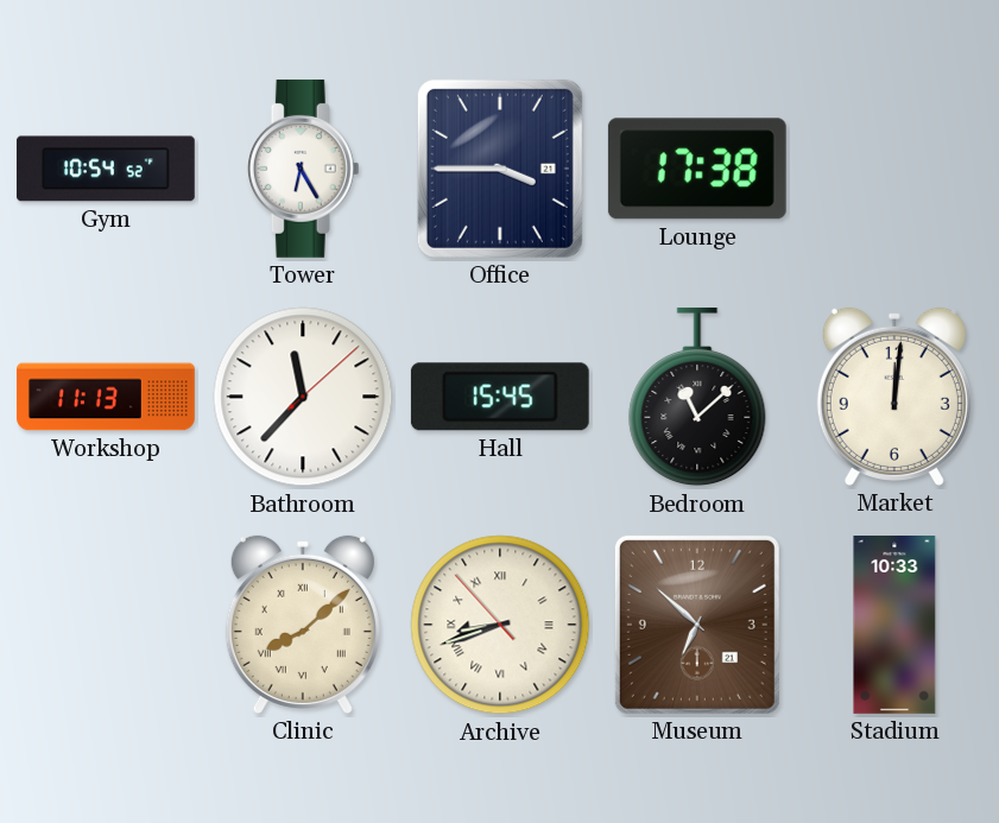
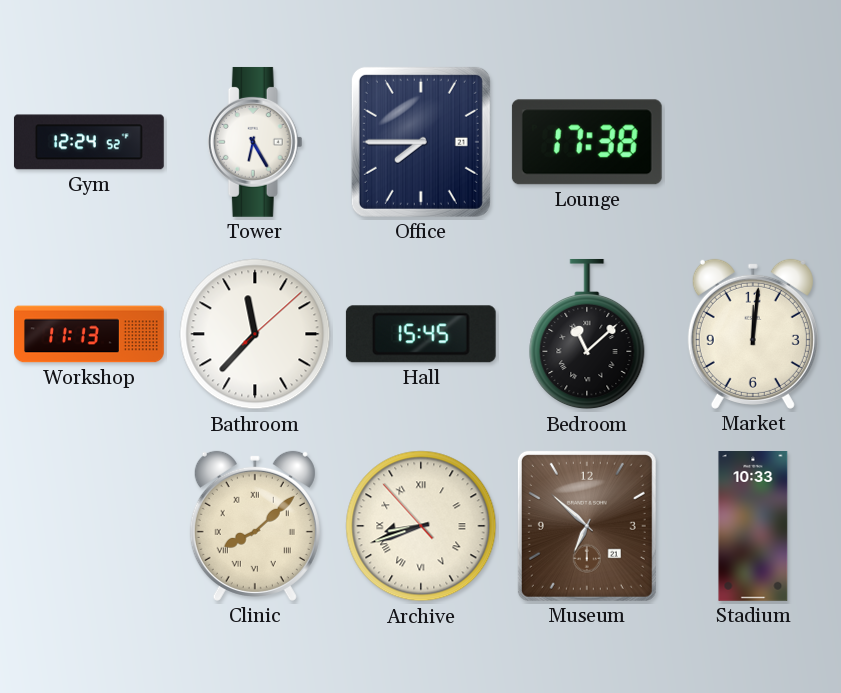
Gym: 10:54 -> 12:24 (89, 142)
Office: 3:45 -> 7:45 (421, 142)
